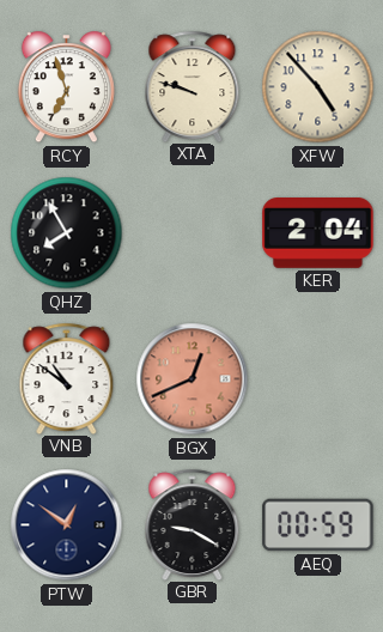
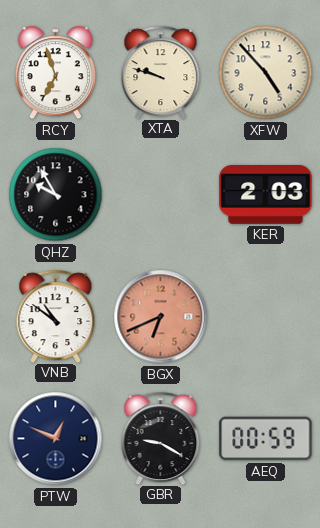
QHZ: 7:55 -> 9:55 (56, 195)
KER: 2:04 -> 2:03 (266, 195)
BGX: 12:41 -> 6:41 (161, 317)
PTW: 12:51 -> 12:49 (56, 439)
